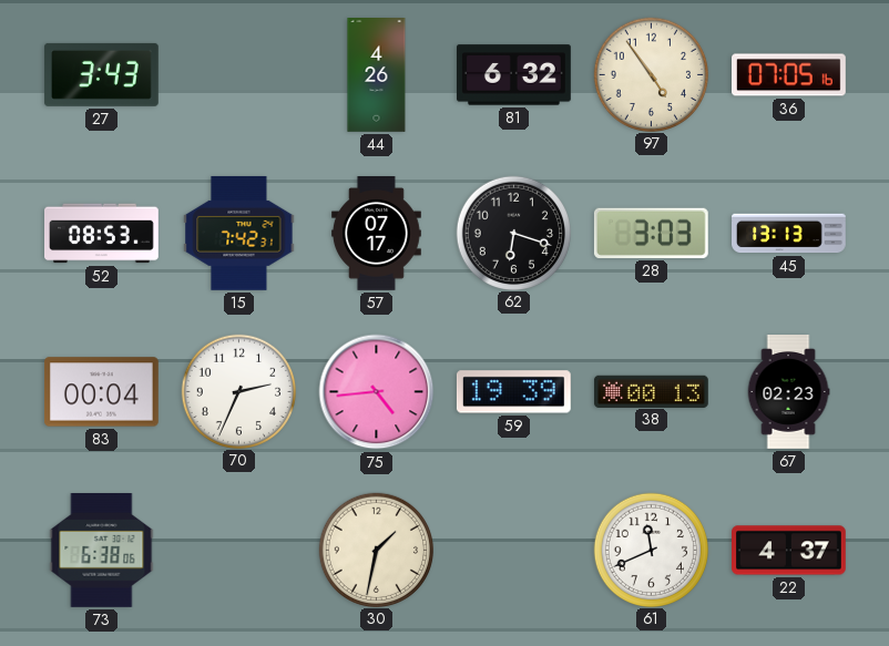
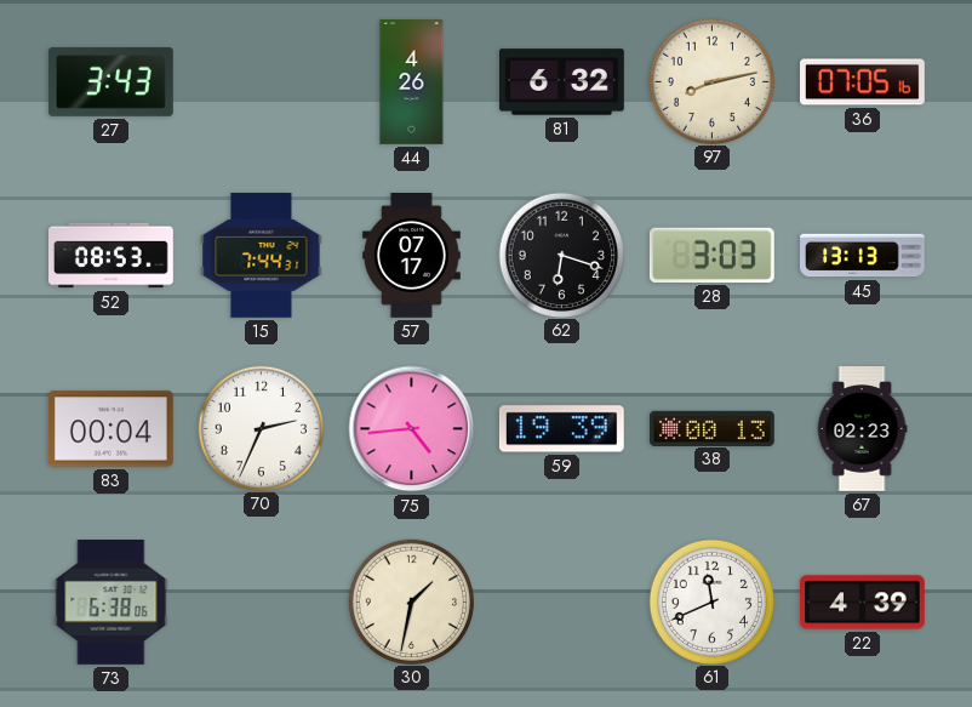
97: 4:54 -> 8:13 (711, 81)
15: 7:42 -> 7:44 (262, 255)
22: 4:37 -> 4:39 (863, 603)
